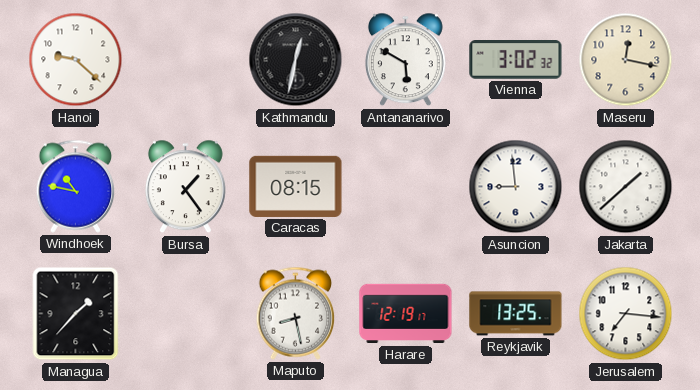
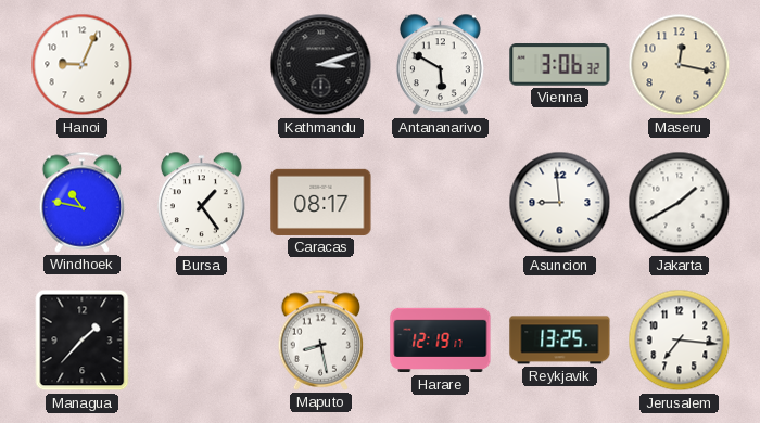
Hanoi: 9:22 -> 9:04 (83, 65)
Kathmandu: 12:32 -> 3:12 (321, 65)
Vienna: 3:02 -> 3:06 (560, 65)
Caracas: 08:15 -> 08:17 (321, 202)
Jakarta: 1:38 -> 1:40 (680, 203)
